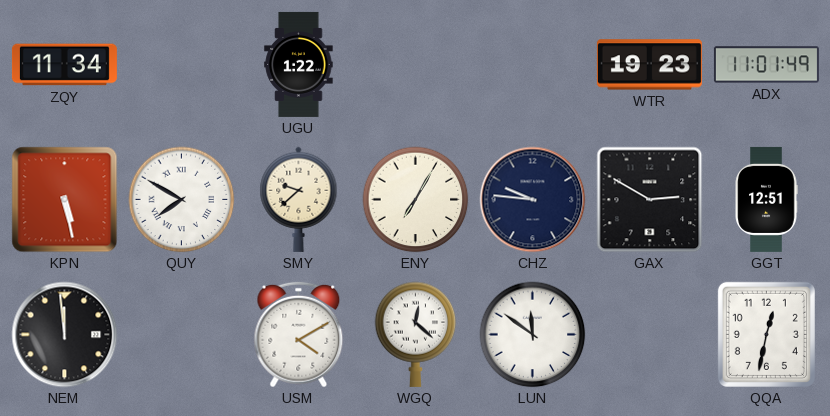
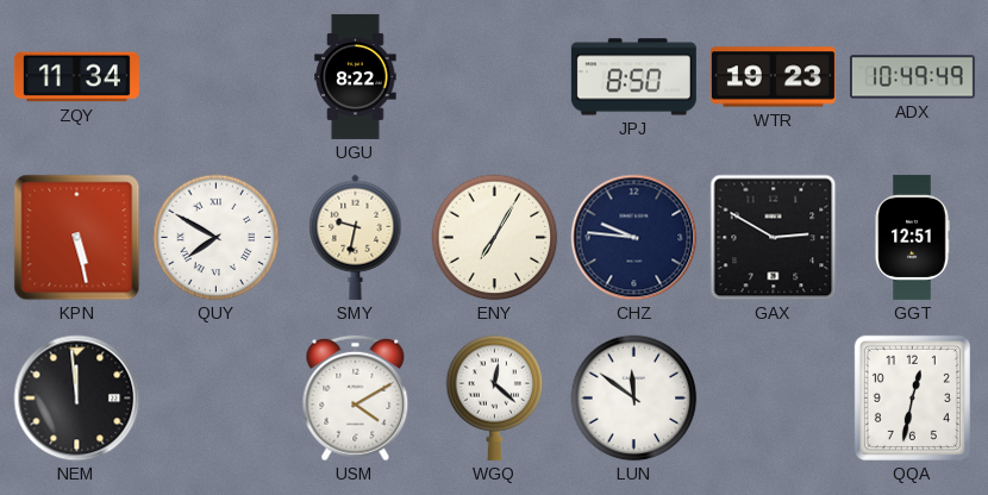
UGU: 1:22 -> 8:22 (356, 76)
JPJ: none -> 8:50 (633, 77)
ADX: 11:01 -> 10:49 (912, 77)
SMY: 9:38 -> 9:32 (356, 237)
